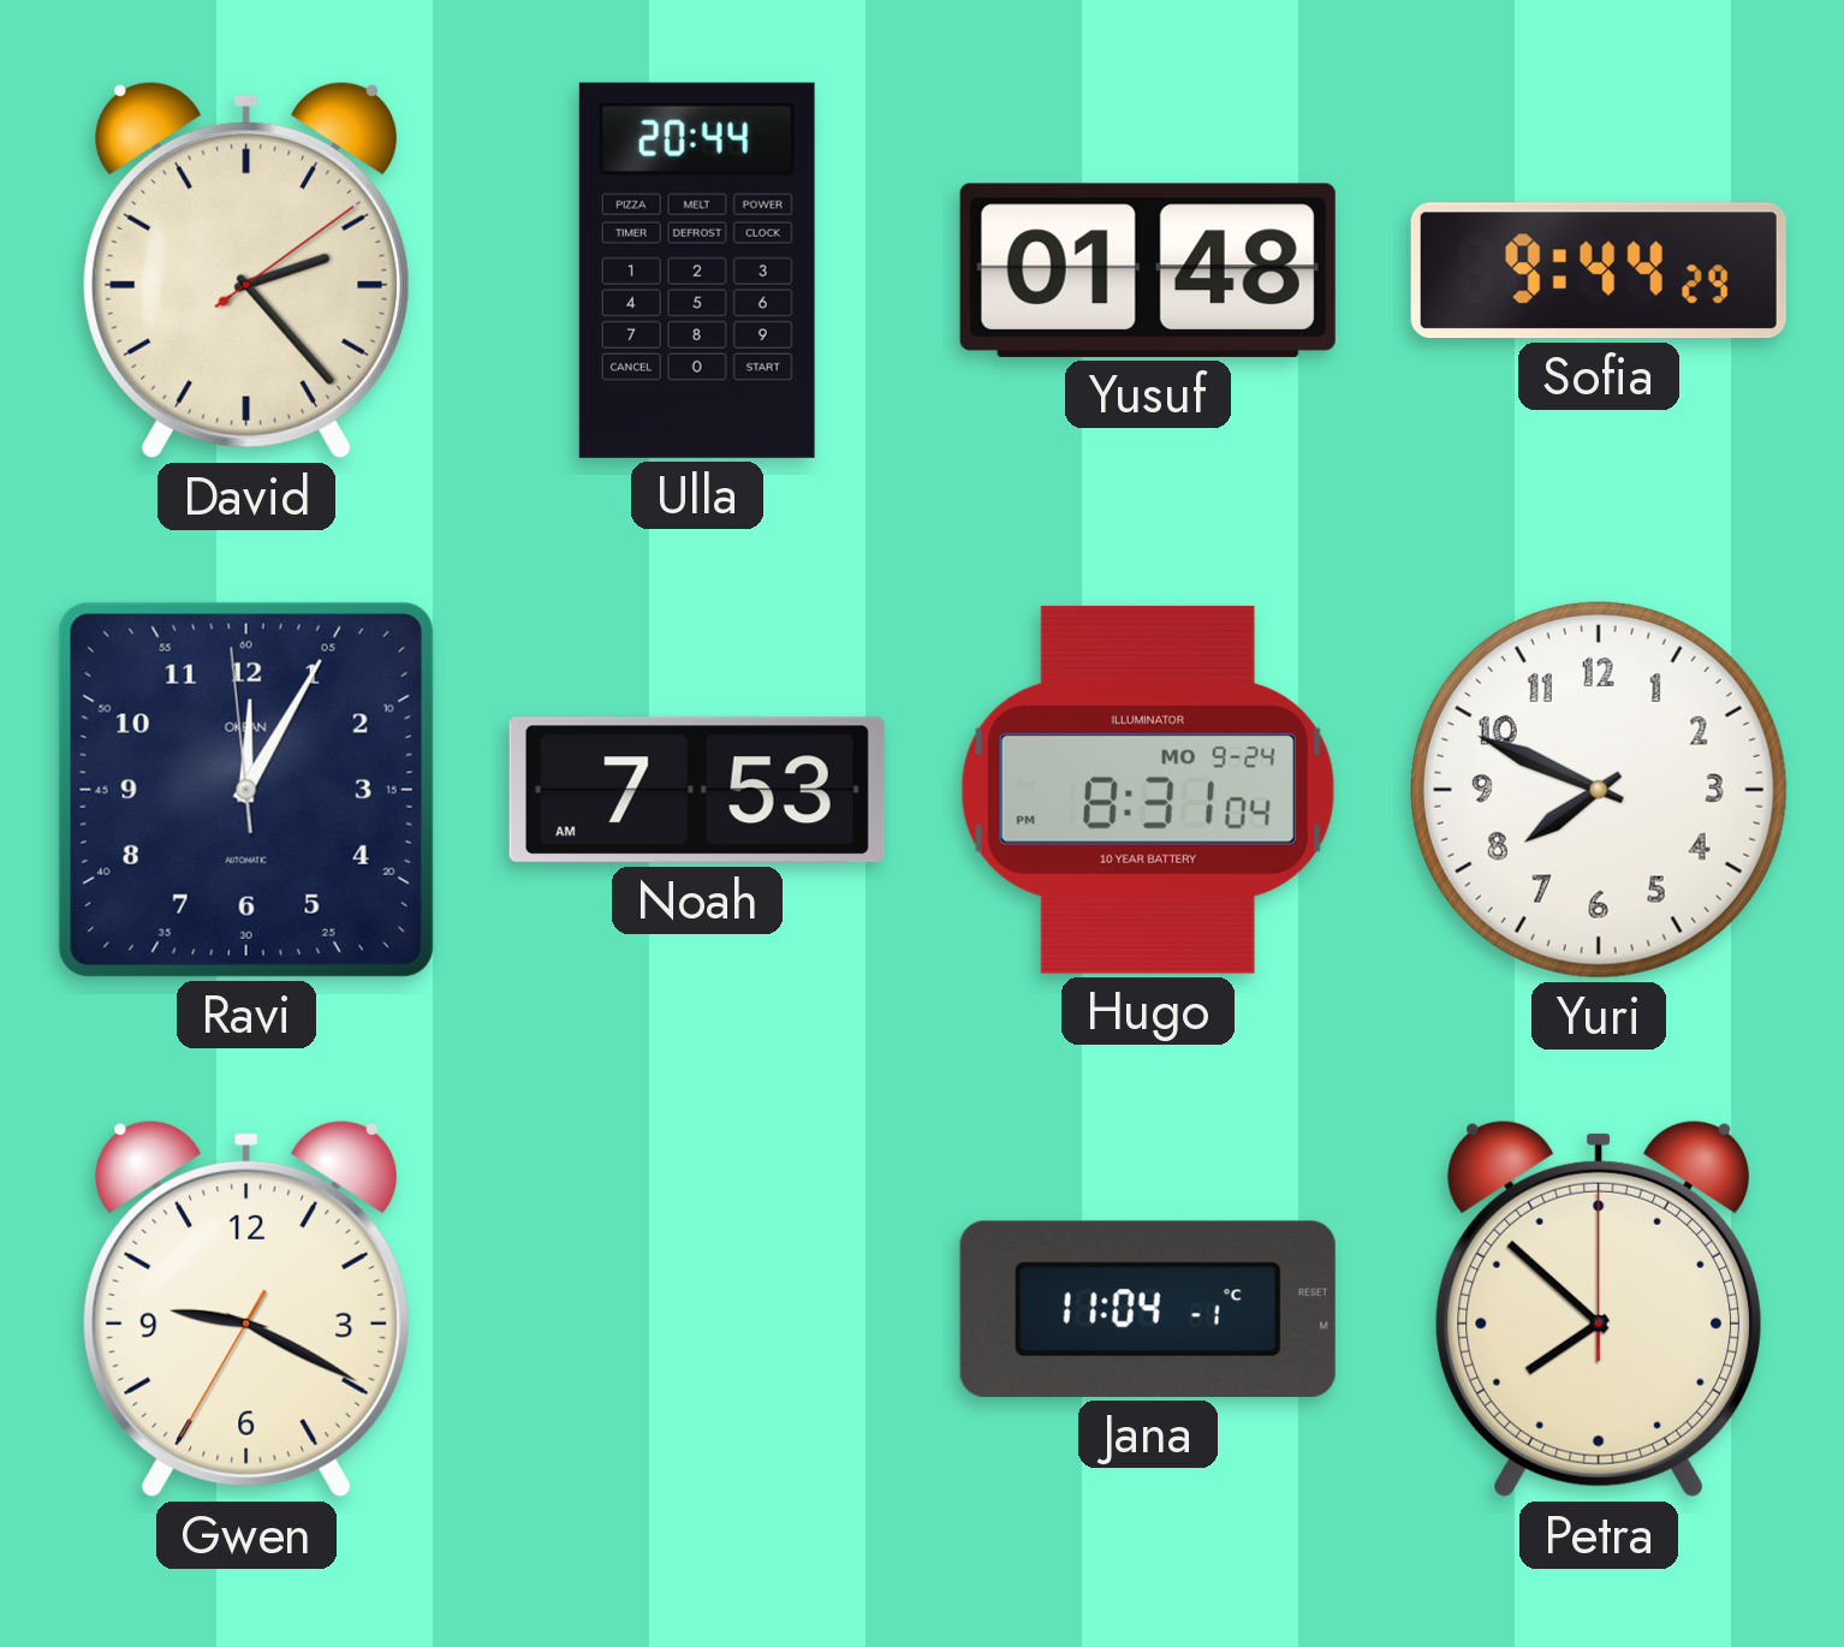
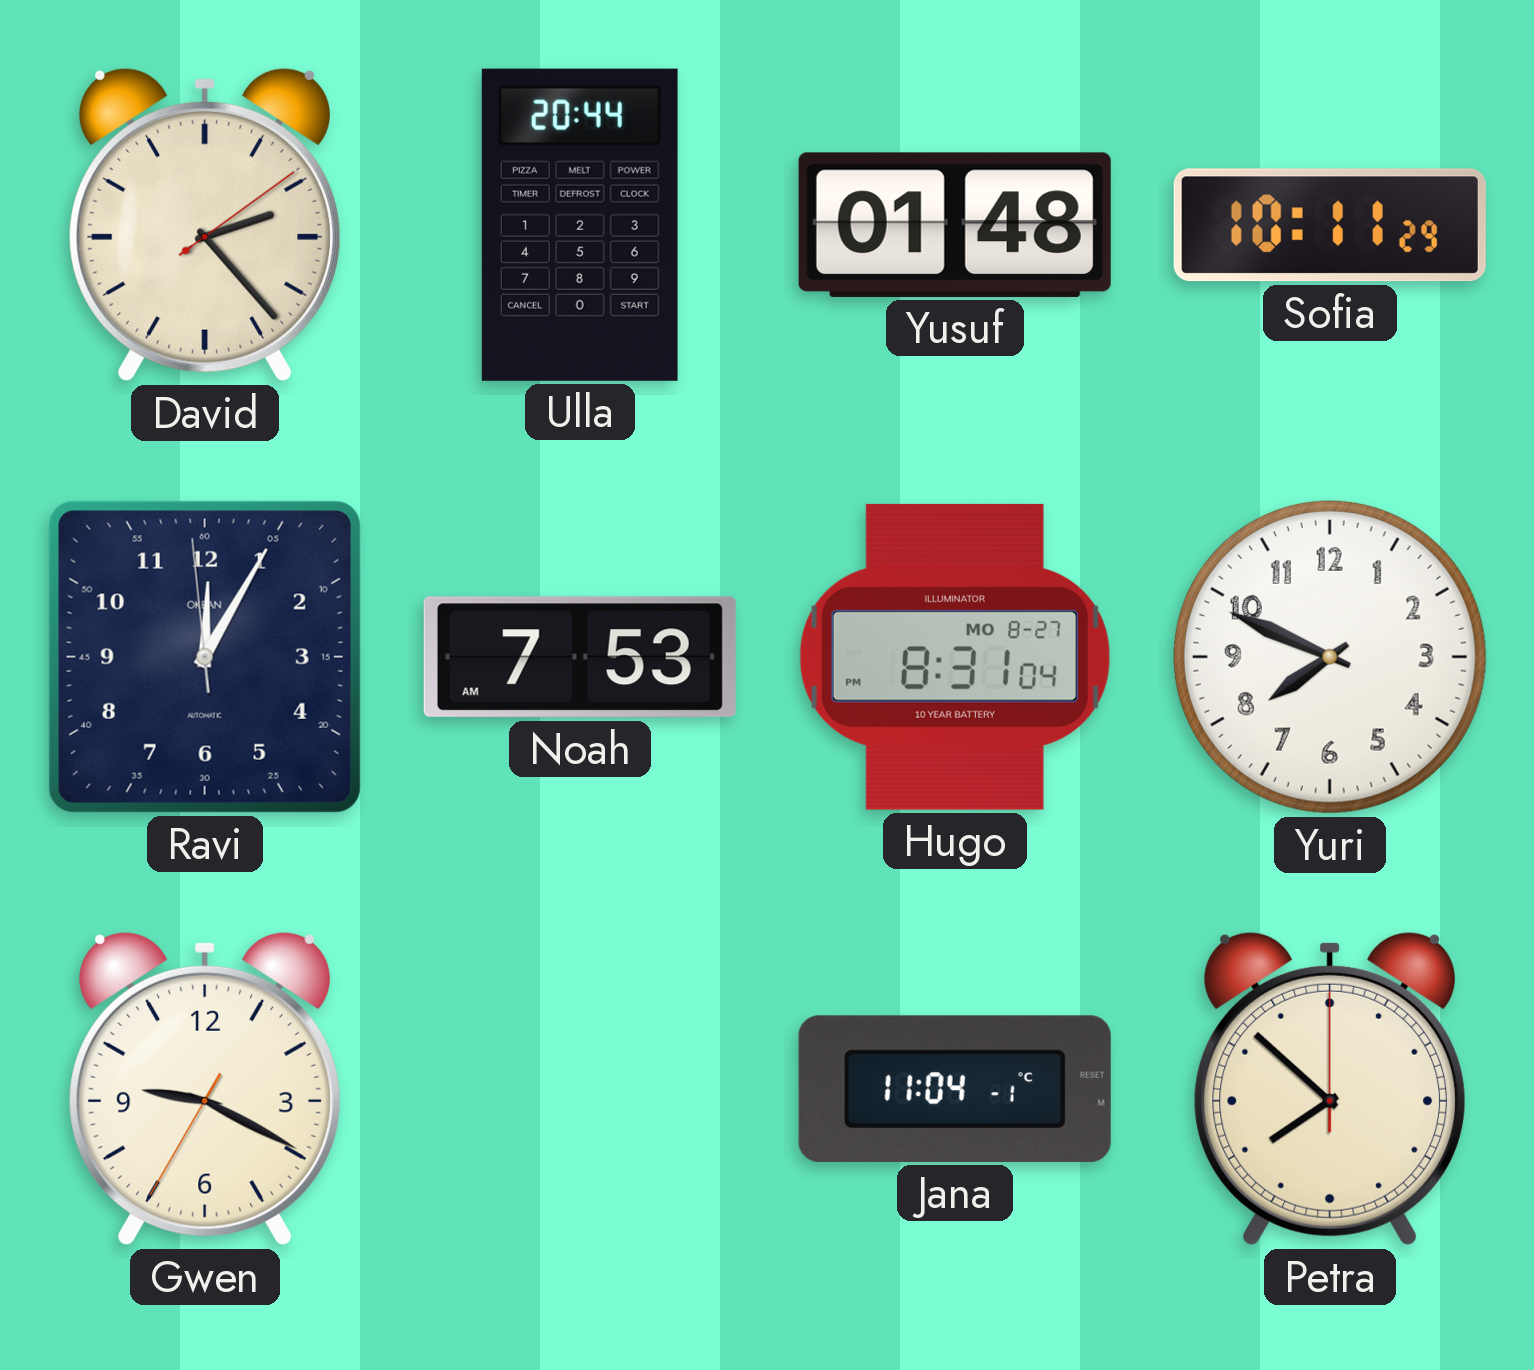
Sofia: 9:44 -> 10:11 (1330, 225)
Hugo date: MO 9-24 -> MO 8-27 (955, 657)
